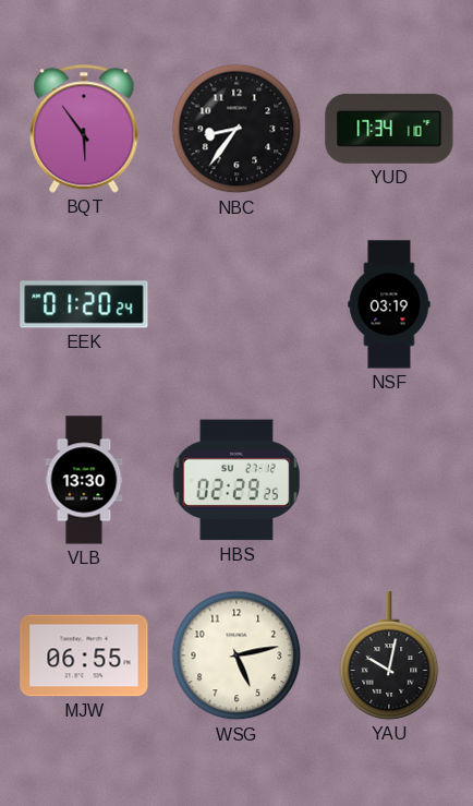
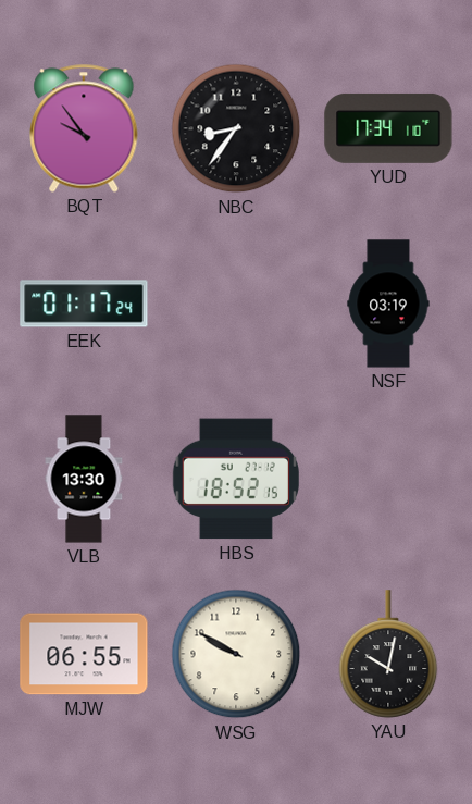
BQT: 5:54 -> 9:54 (84, 128)
EEK: 01:20 -> 01:17 (84, 304)
HBS: 02:29 -> 18:52 (236, 479)
WSG: 5:13 -> 9:50 (236, 654)
